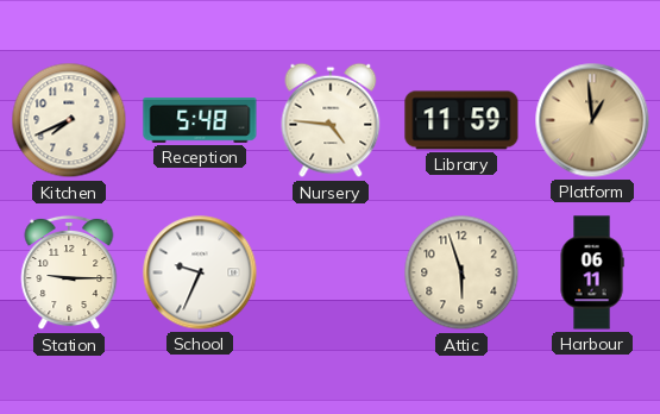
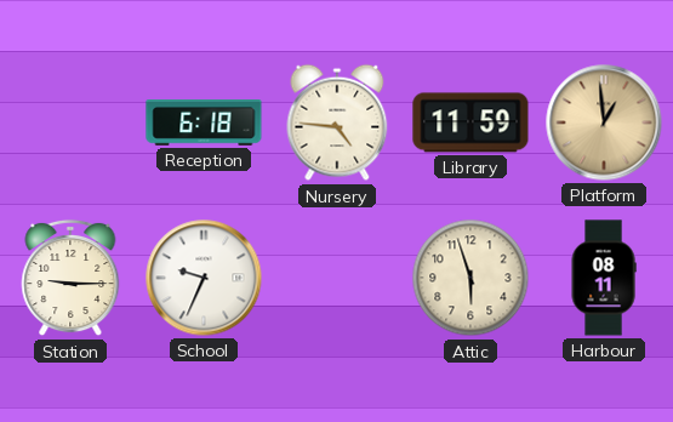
Kitchen: 7:41 -> none (69, 120)
Reception: 5:48 -> 6:18 (204, 124)
Harbour: 06:11 -> 08:11 (604, 278)
